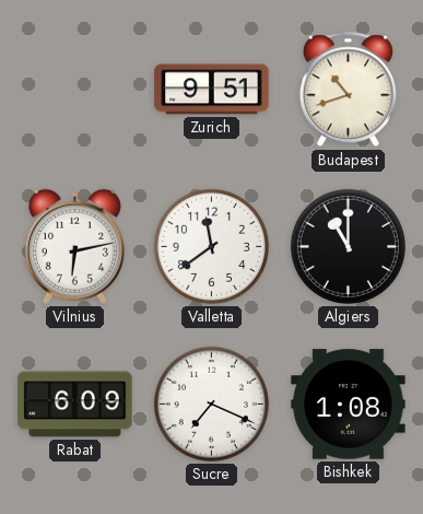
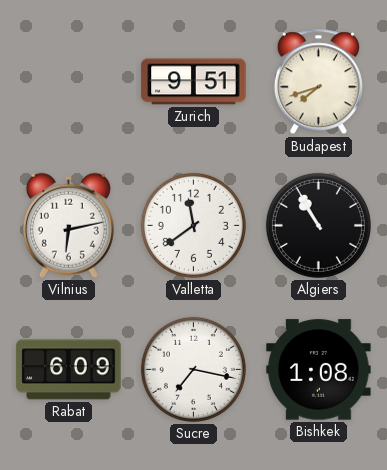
Budapest: 10:42 -> 7:42 (318, 82)
Algiers: 11:00 -> 10:55 (318, 225)
Sucre: 7:19 -> 7:17 (193, 369)
